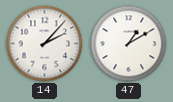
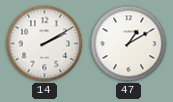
14: 2:07 -> 2:10 (45, 44)
